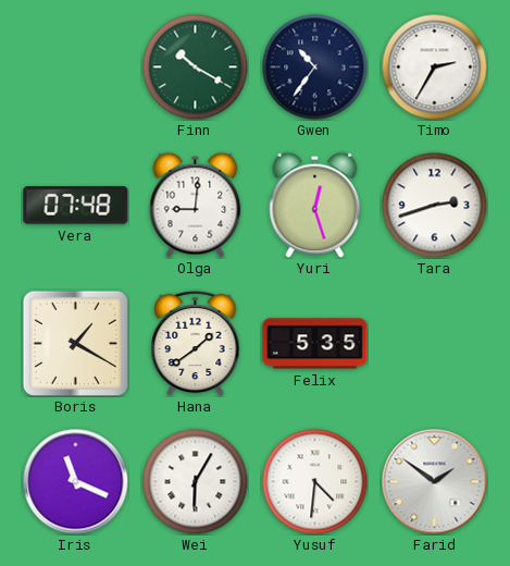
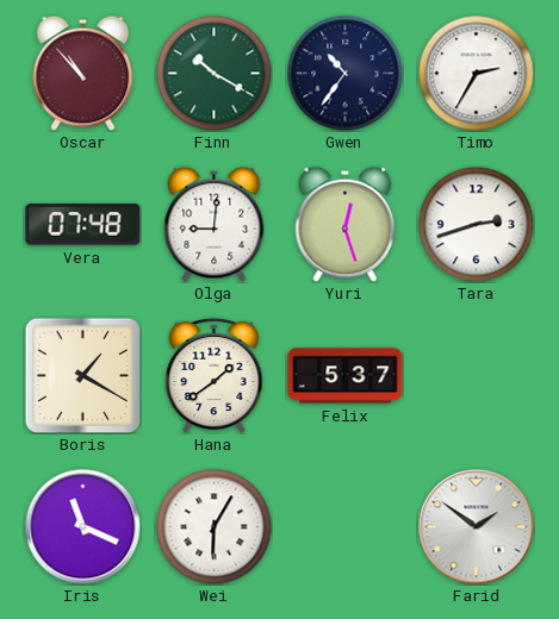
Oscar: none -> 10:53 (83, 73)
Felix: 5:35 -> 5:37 (346, 376)
Yusuf: 4:31 -> none (314, 481)
